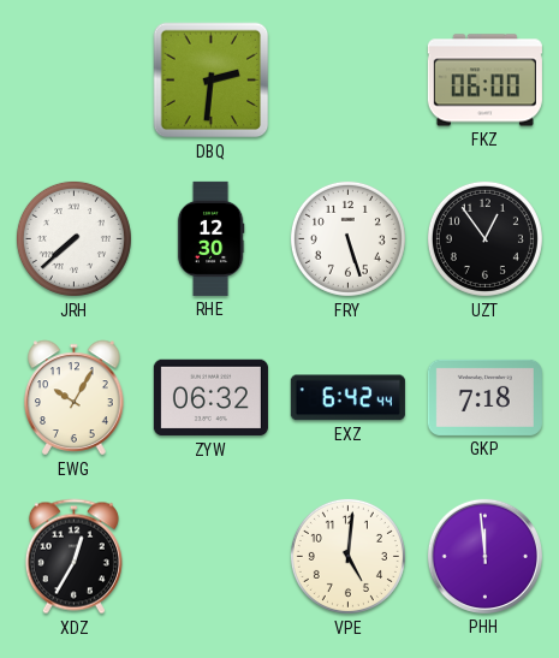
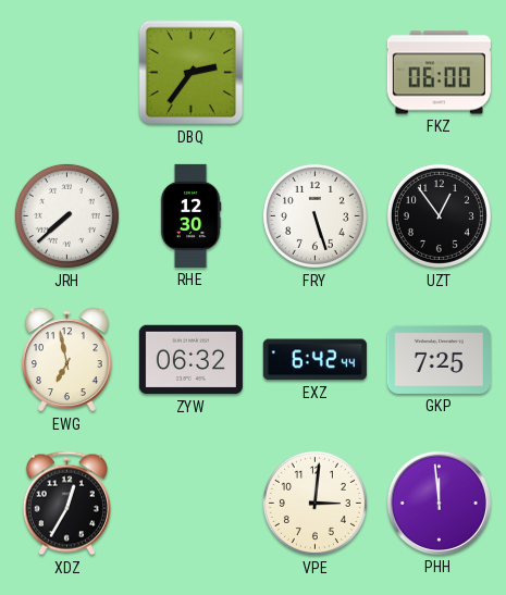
DBQ: 2:31 -> 2:36 (192, 73)
EWG: 10:05 -> 6:58 (67, 360)
GKP: 7:18 -> 7:25 (439, 359)
VPE: 5:01 -> 3:01 (314, 503)
